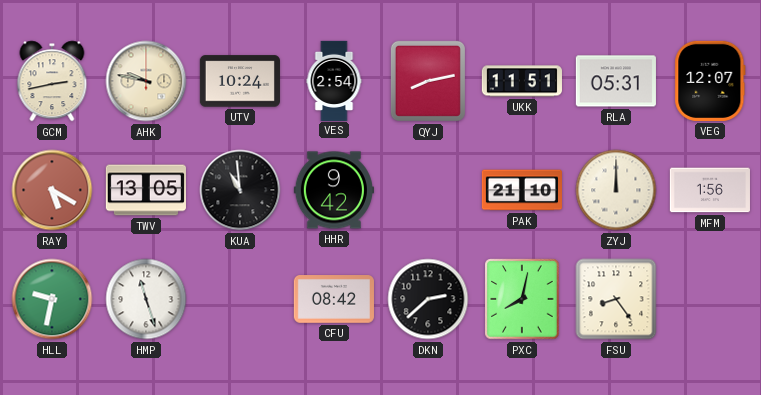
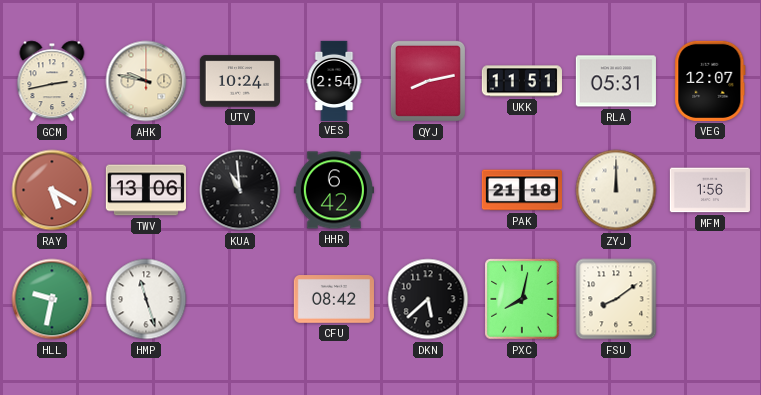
TWV: 13:05 -> 13:06 (146, 190)
HHR: 9:42 -> 6:42 (334, 190)
PAK: 21:10 -> 21:18 (522, 190)
DKN: 2:38 -> 5:38 (428, 299)
FSU: 8:24 -> 8:09 (616, 299)
